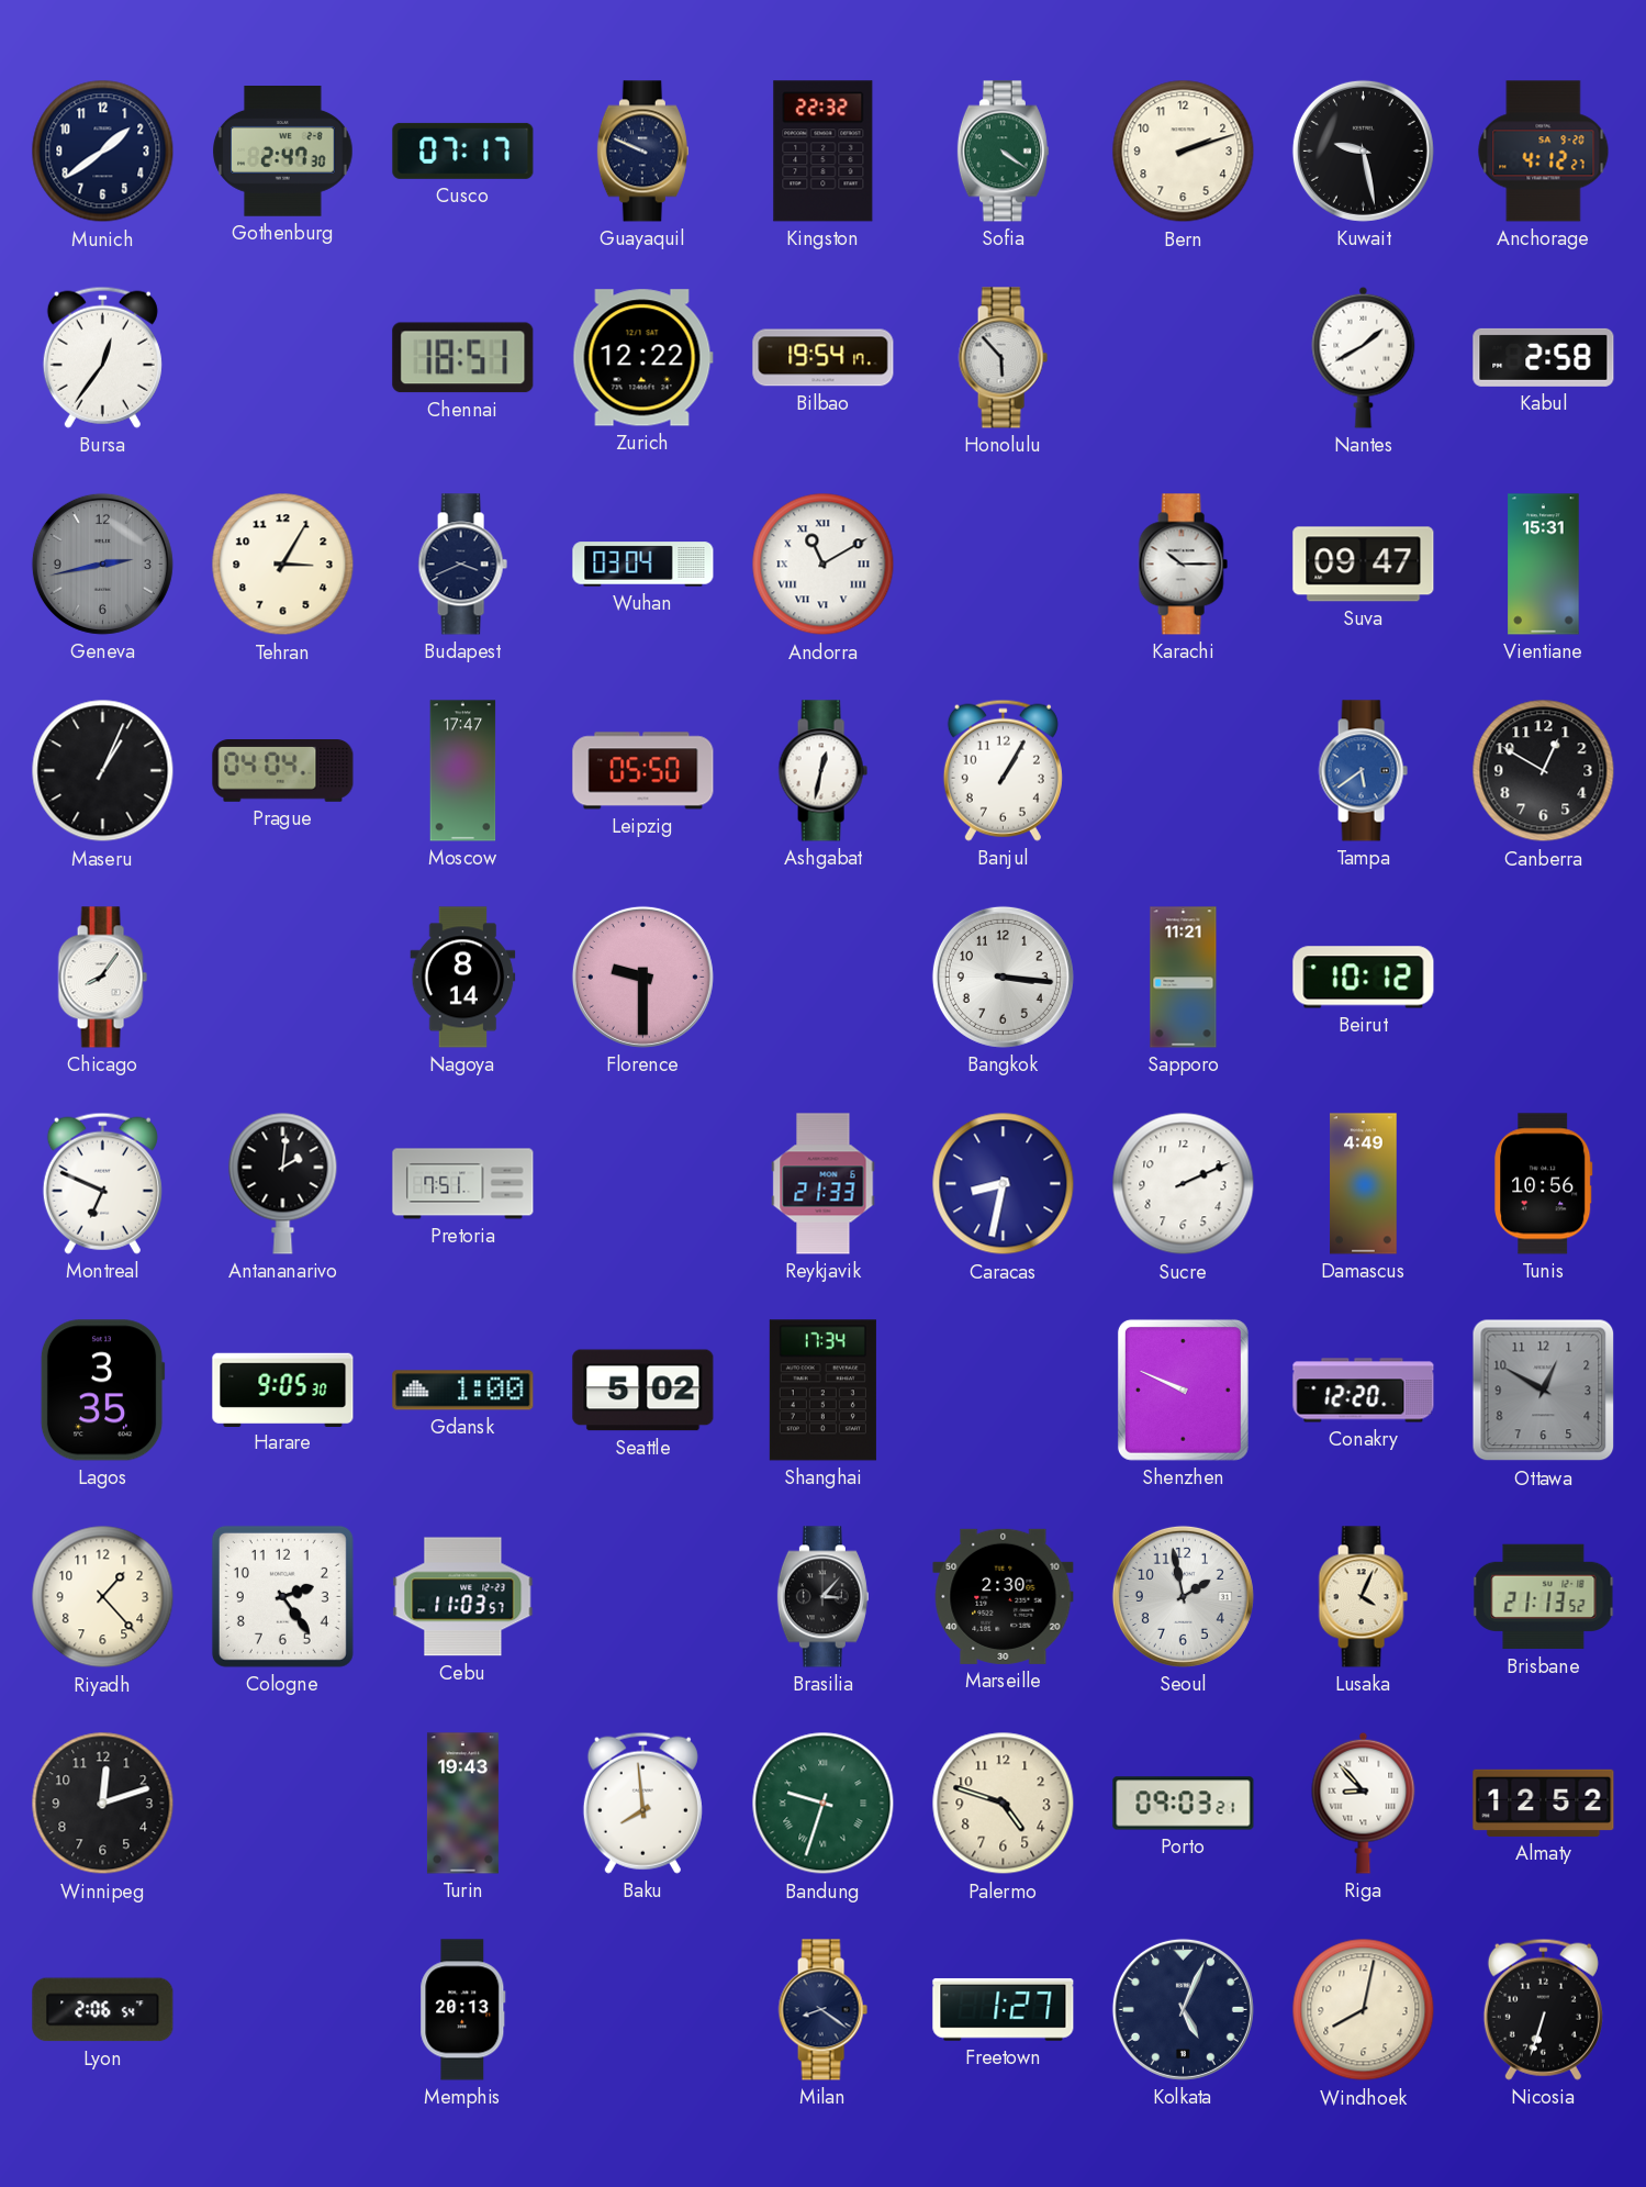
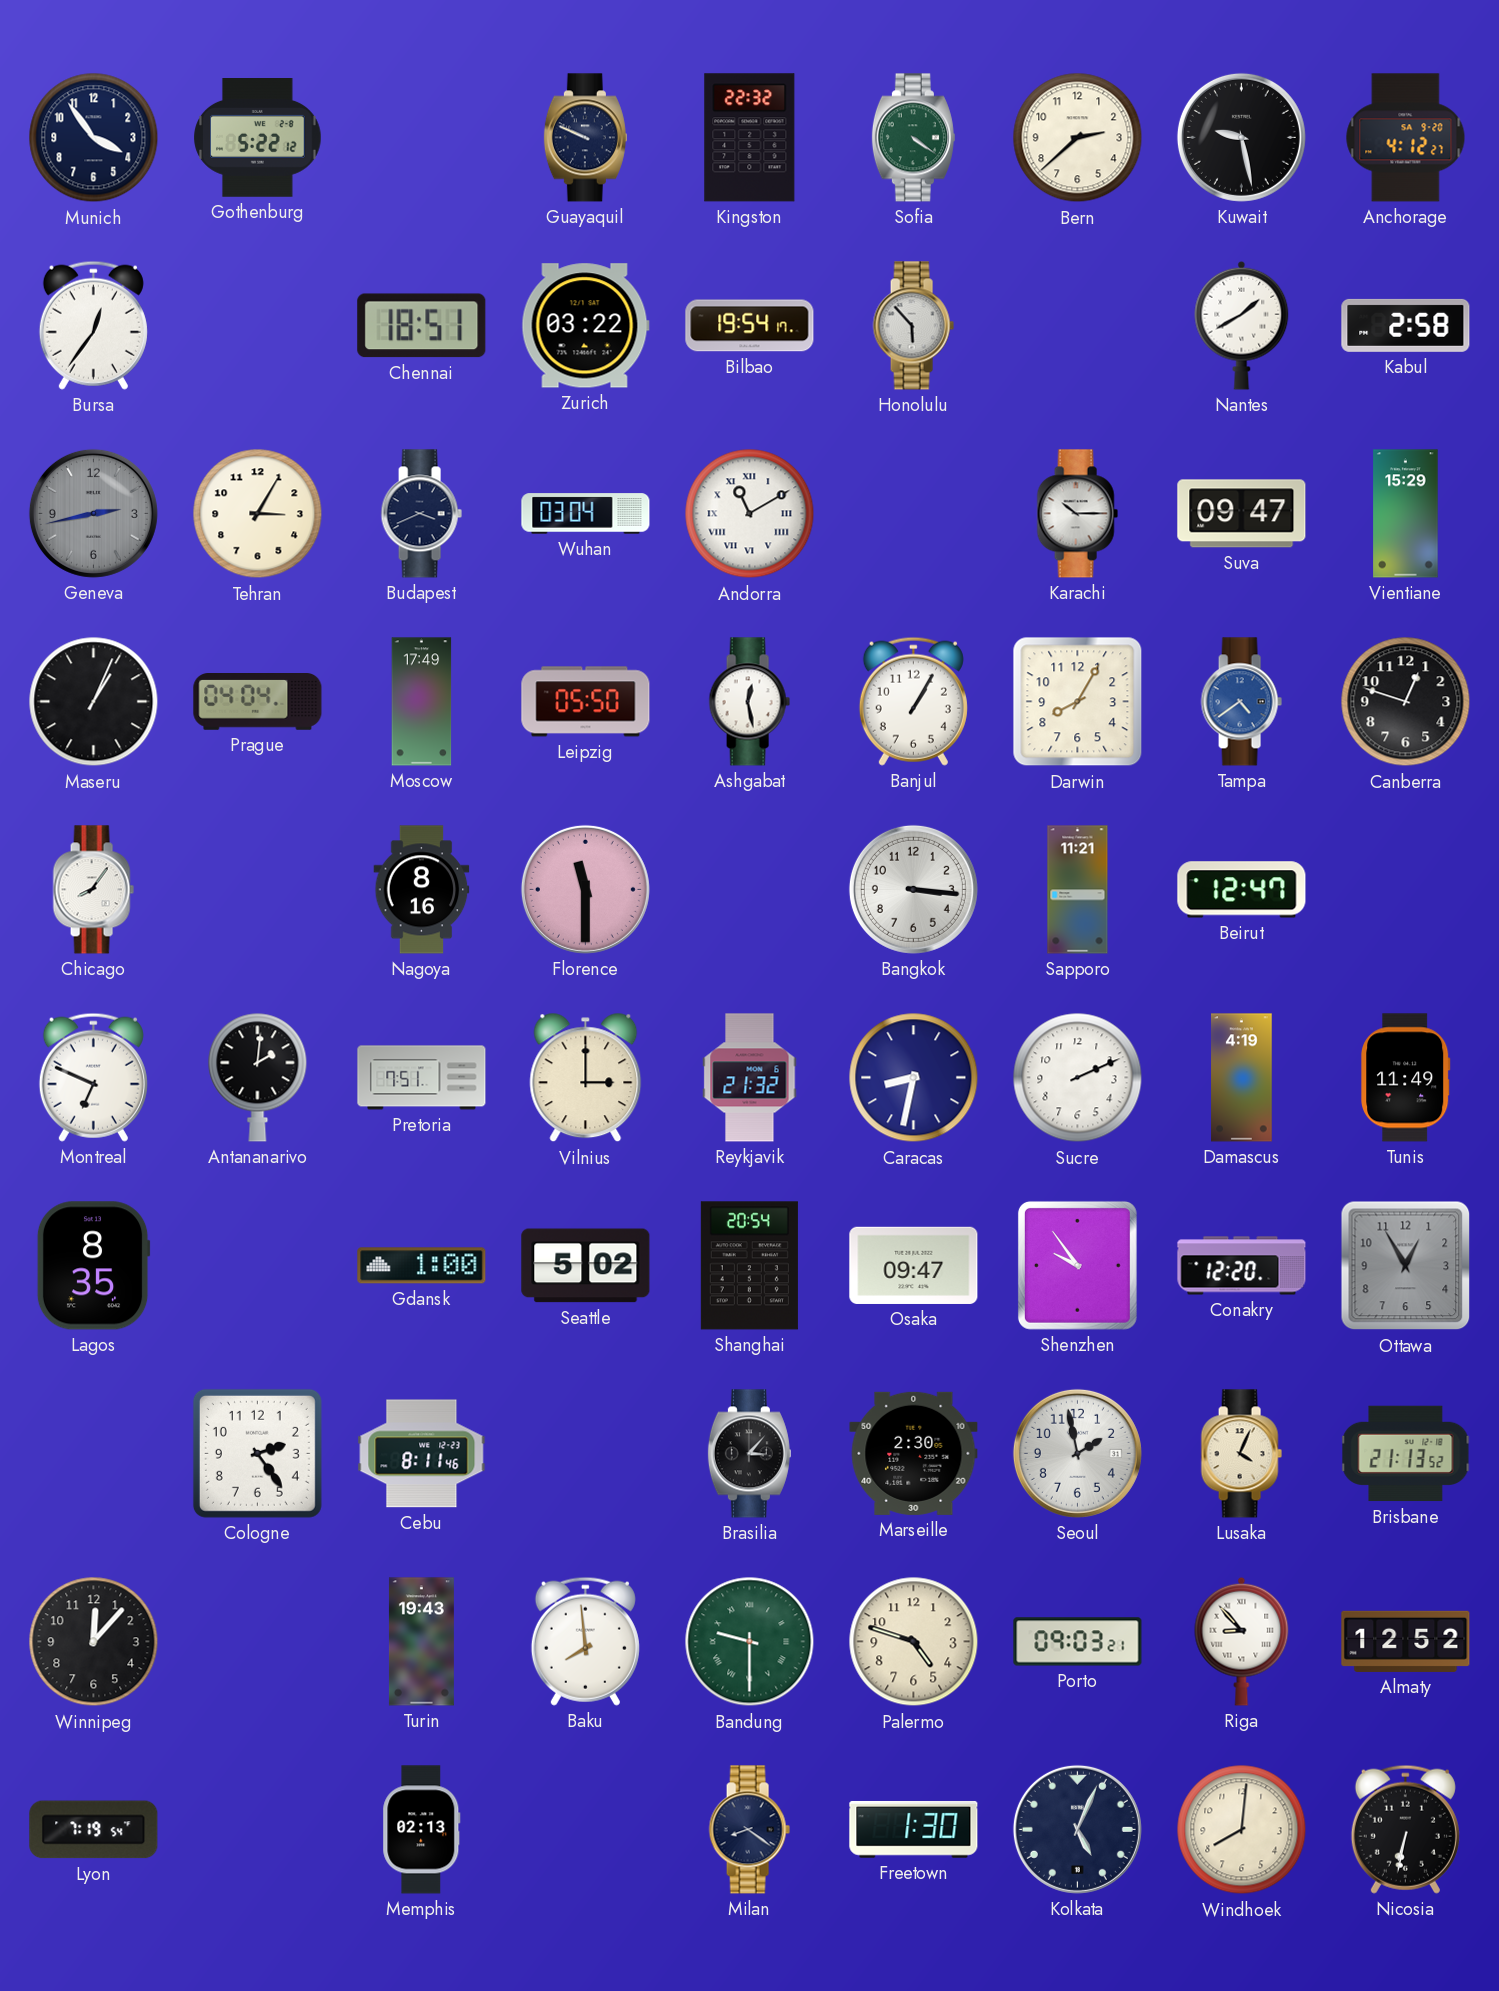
Munich: 1:39 -> 3:54 (94, 138)
Gothenburg: 2:47 -> 5:22 (258, 138)
Cusco: 07:17 -> none (463, 150)
Bern: 2:12 -> 2:38 (1078, 138)
Zurich: 12:22 -> 03:22 (585, 326)
Vientiane: 15:31 -> 15:29 (1406, 514)
Moscow: 17:47 -> 17:49 (422, 702)
Ashgabat: 12:32 -> 12:28 (749, 702)
Darwin: none -> 8:05 (1078, 702)
Tampa: 5:39 -> 4:39 (1241, 702)
Canberra: 12:50 -> 12:48 (1406, 702)
Nagoya: 8:14 -> 8:16 (422, 890)
Florence: 9:30 -> 11:30 (585, 889)
Beirut: 10:12 -> 12:47 (1242, 890)
Vilnius: none -> 3:00 (586, 1078)
Reykjavik: 21:33 -> 21:32 (750, 1078)
Damascus: 4:49 -> 4:19 (1242, 1078)
Tunis: 10:56 -> 11:49 (1406, 1078)
Lagos: 3:35 -> 8:35 (93, 1266)
Harare: 9:05 -> none (283, 1390)
Shanghai: 17:34 -> 20:54 (749, 1266)
Osaka: none -> 09:47 (914, 1265)
Shenzhen: 9:49 -> 9:54 (1077, 1265)
Ottawa: 12:50 -> 12:55 (1406, 1266)
Riyadh: 1:23 -> none (103, 1597)
Cebu: 11:03 -> 8:11 (422, 1454)
Winnipeg: 12:12 -> 12:07 (94, 1642)
Bandung: 9:33 -> 9:30 (750, 1642)
Lyon: 2:06 -> 7:19 (94, 1830)
Memphis: 20:13 -> 02:13 (422, 1830)
Freetown: 1:27 -> 1:30 (914, 1829)
Windhoek: 8:02 -> 8:01 (1242, 1830)
Nicosia: 6:33 -> 6:32 (1405, 1829)
